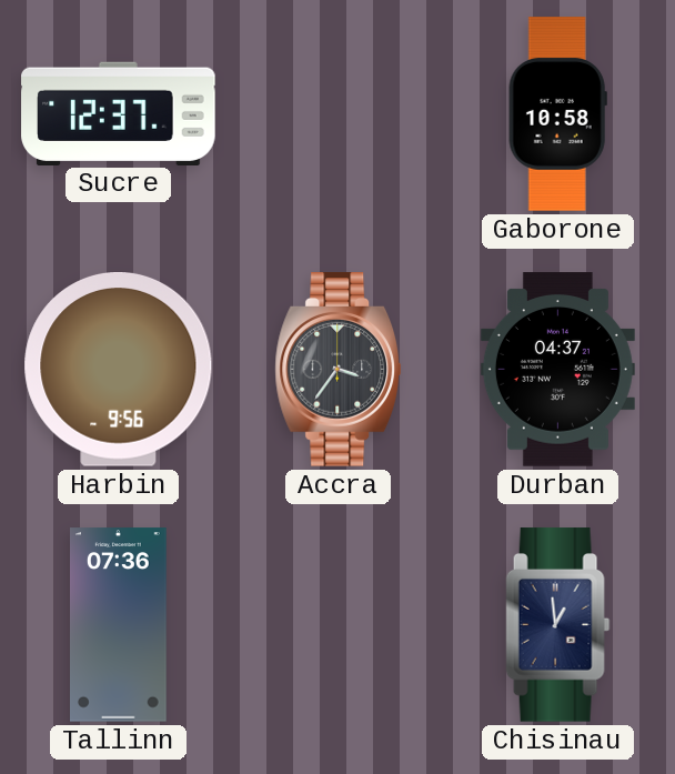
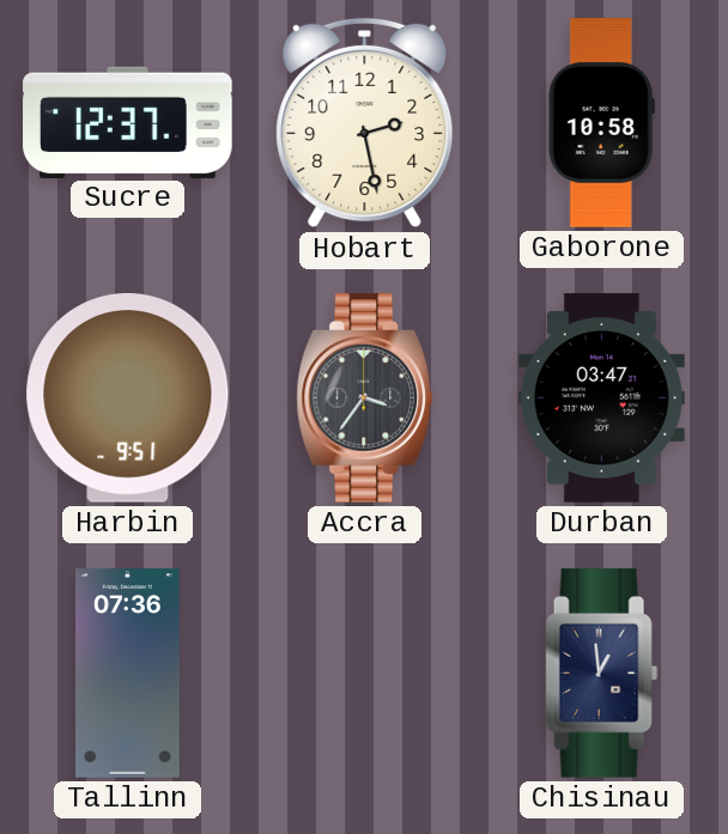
Hobart: none -> 2:28 (365, 123)
Harbin: 9:56 -> 9:51 (128, 398)
Durban: 04:37 -> 03:47 (601, 398)
